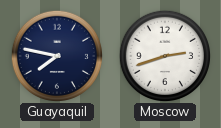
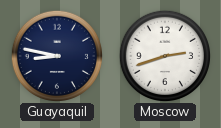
Guayaquil: 7:47 -> 8:47 (56, 55)
